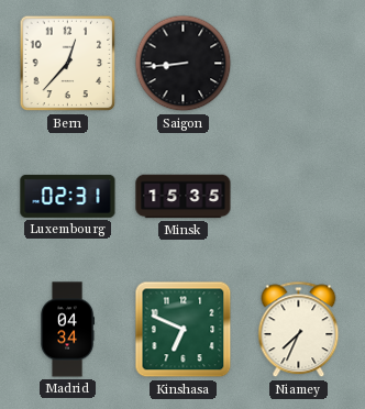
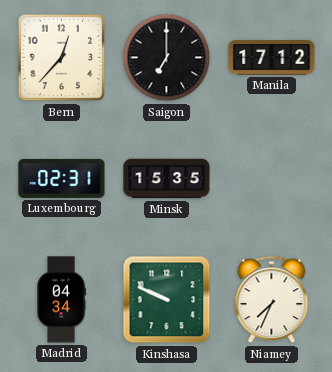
Saigon: 8:44 -> 7:00 (167, 58)
Manila: none -> 17:12 (272, 58)
Kinshasa: 6:49 -> 9:49 (167, 300)
